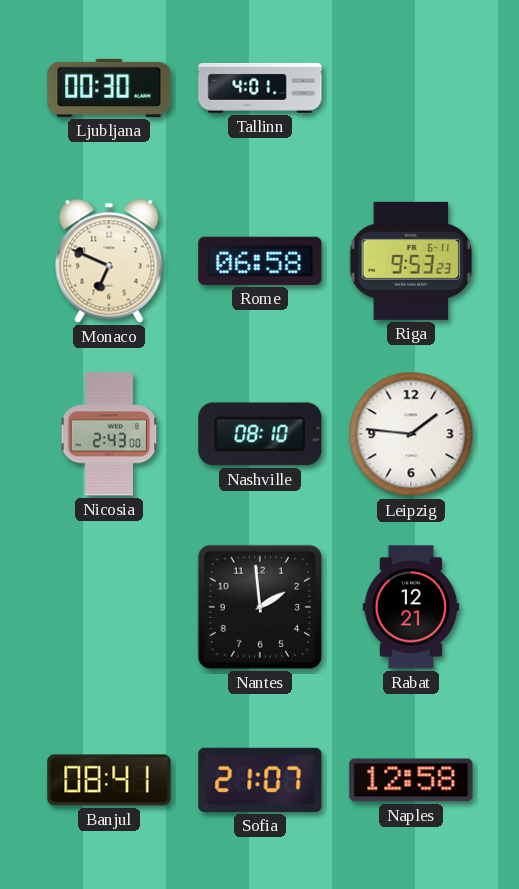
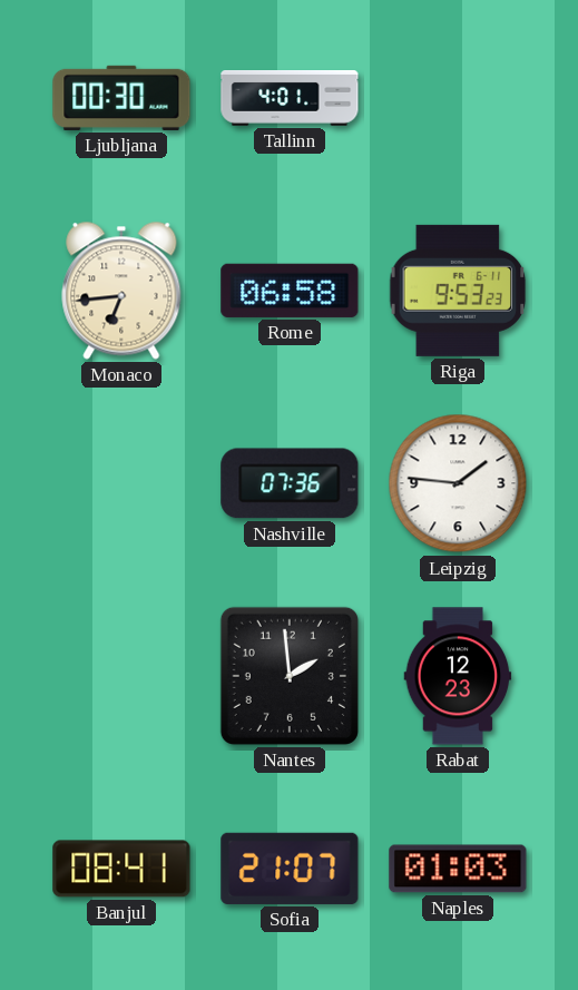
Monaco: 6:49 -> 6:44 (121, 291)
Nicosia: 2:43 -> none (109, 434)
Nashville: 08:10 -> 07:36 (290, 483)
Rabat: 12:21 -> 12:23 (458, 676)
Naples: 12:58 -> 01:03 (458, 869)
